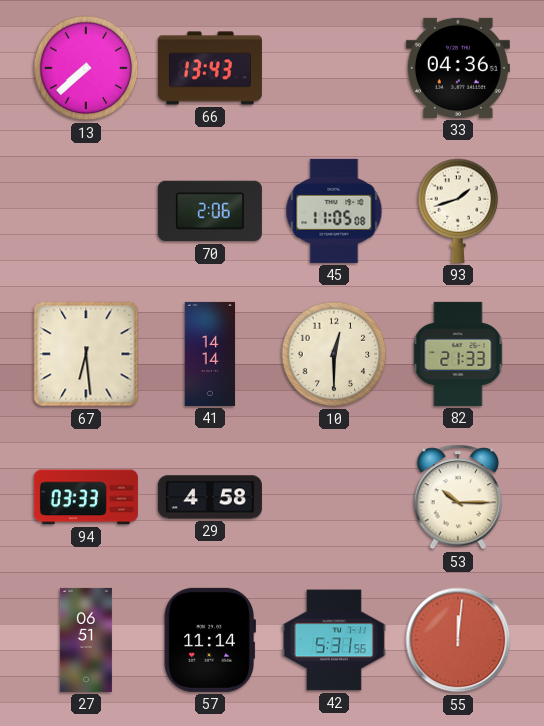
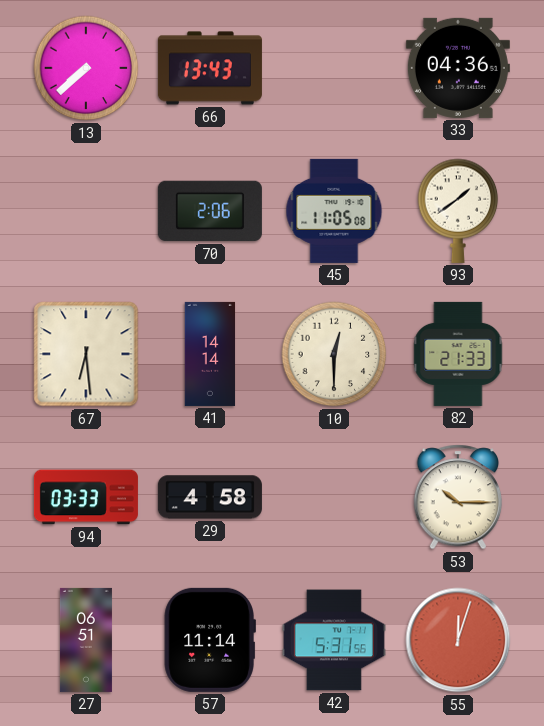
93: 1:42 -> 1:39 (458, 211)
55: 12:01 -> 12:03 (458, 640)
